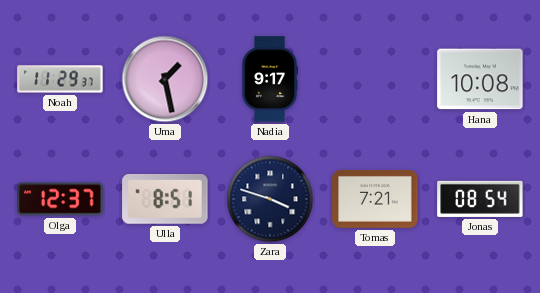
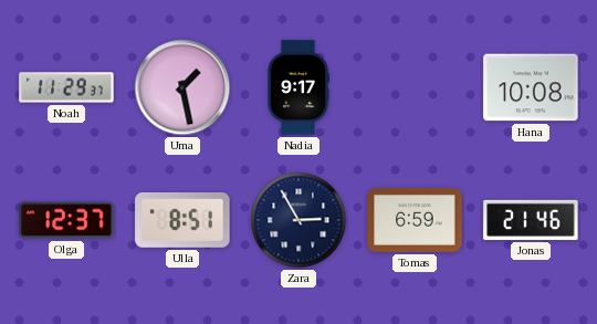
Zara: 3:48 -> 2:55 (298, 220)
Tomas: 7:21 -> 6:59 (415, 221)
Jonas: 08:54 -> 21:46 (531, 220)
